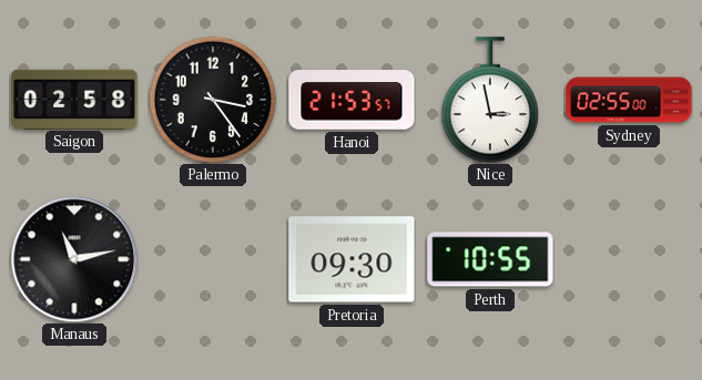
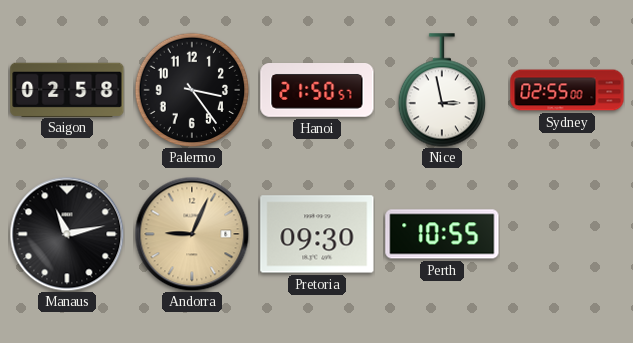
Hanoi: 21:53 -> 21:50 (317, 91)
Andorra: none -> 9:04 (192, 234)
